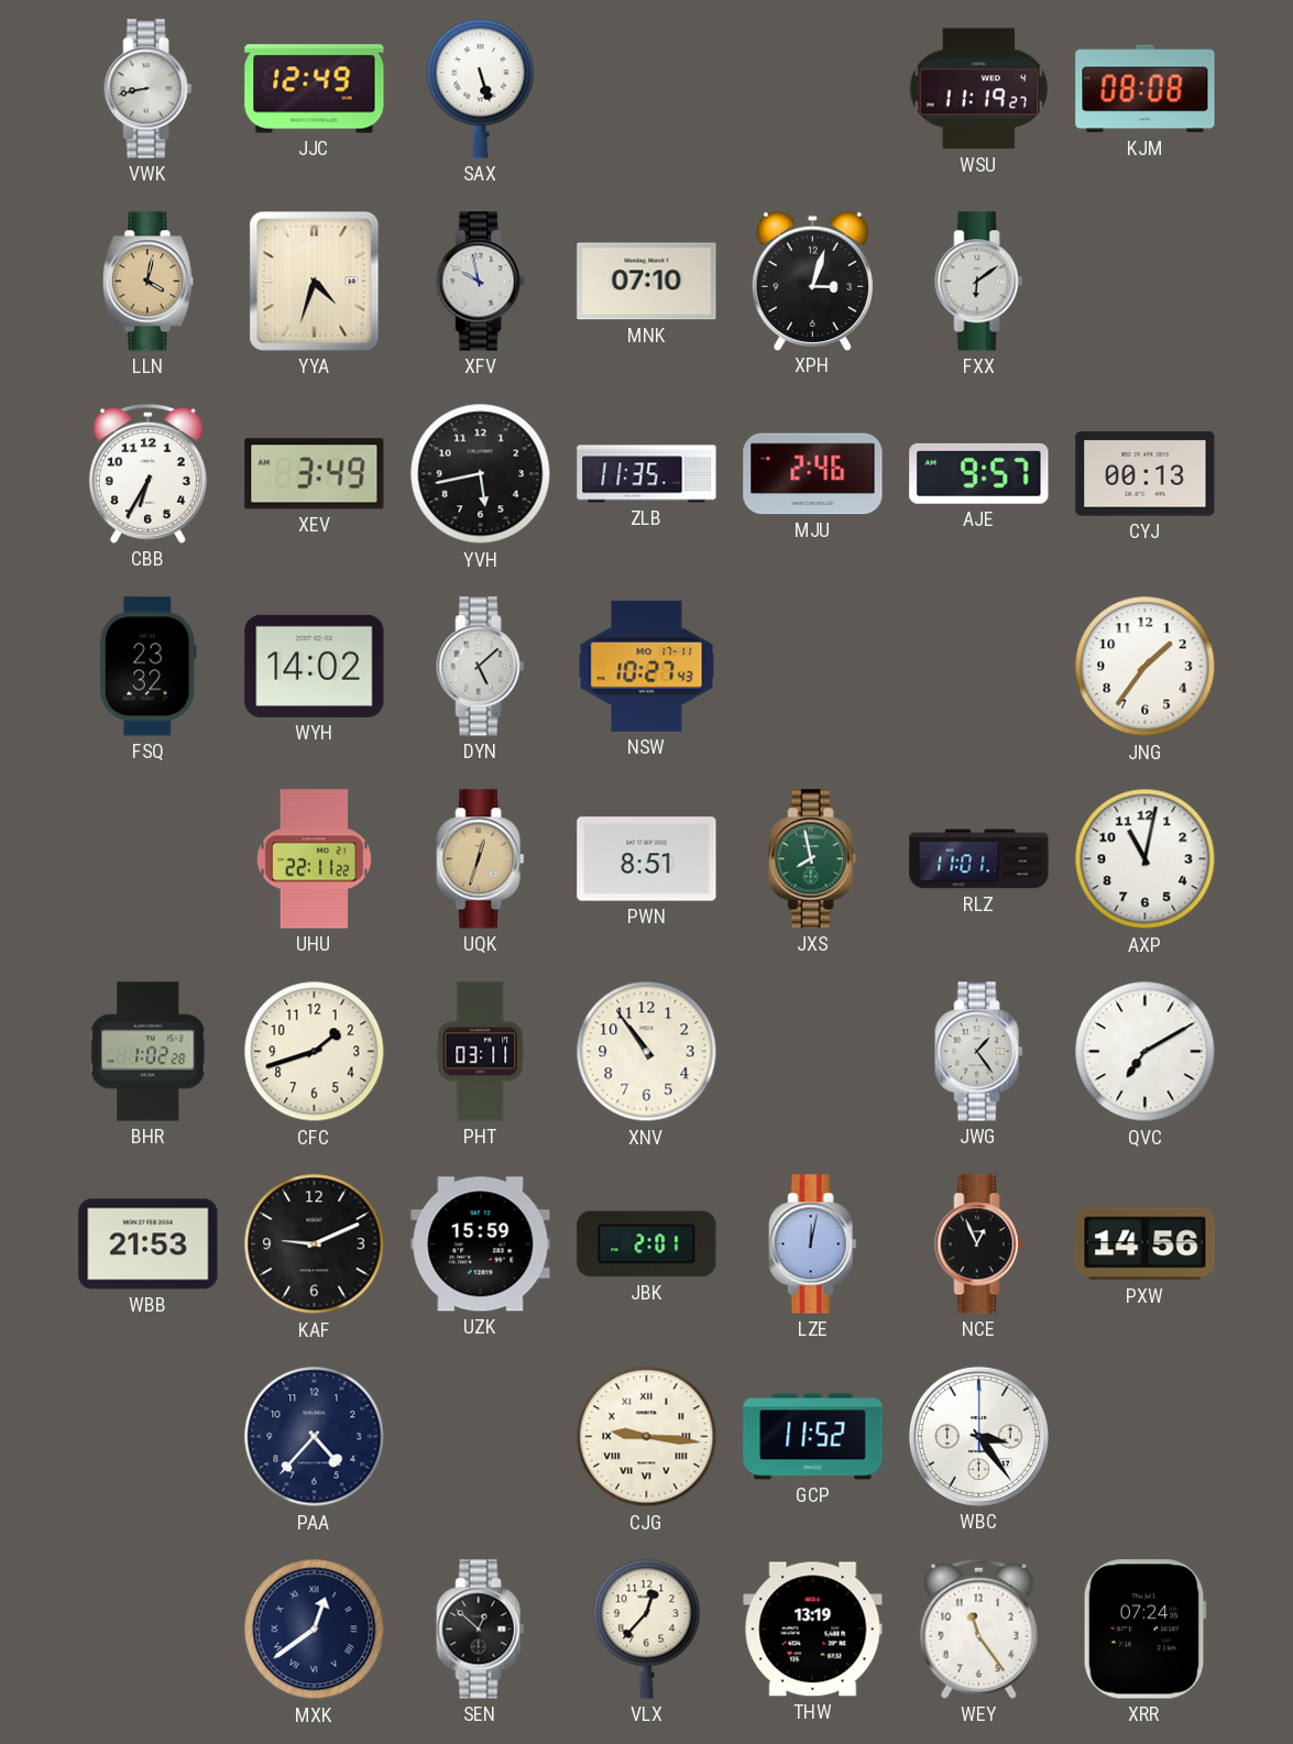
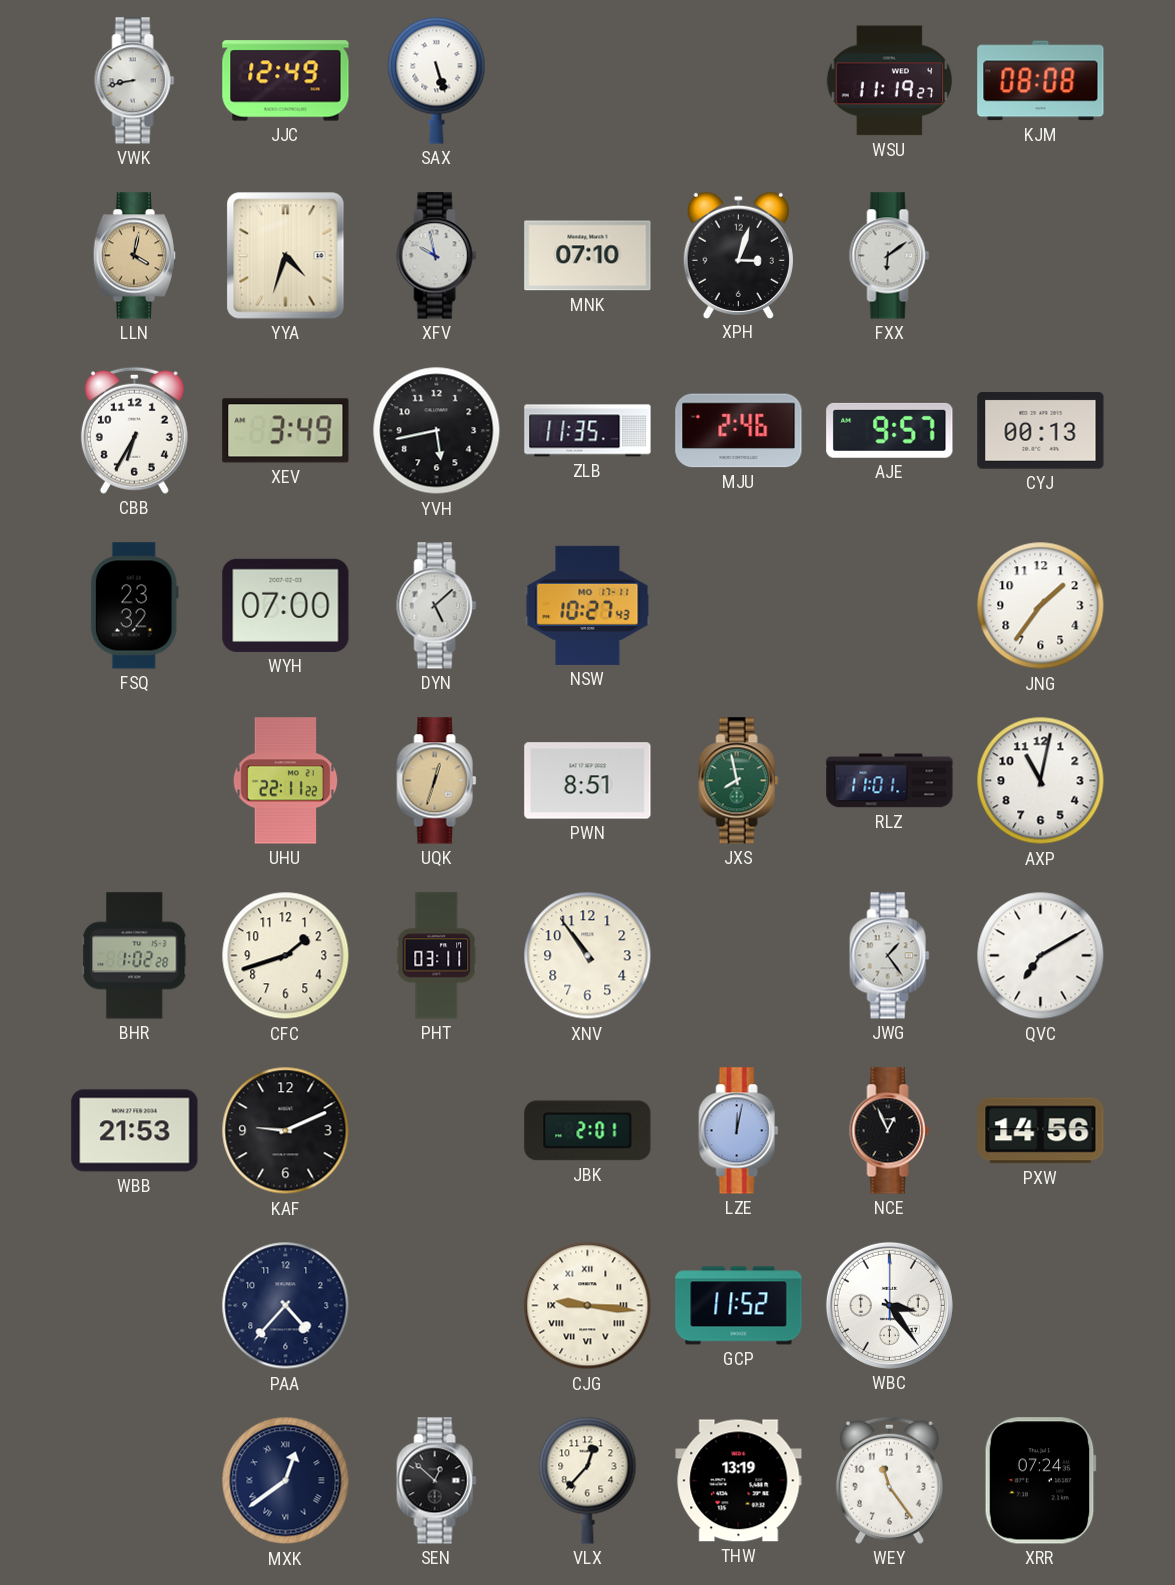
WYH: 14:02 -> 07:00 (286, 605)
UZK: 15:59 -> none (481, 1244)
